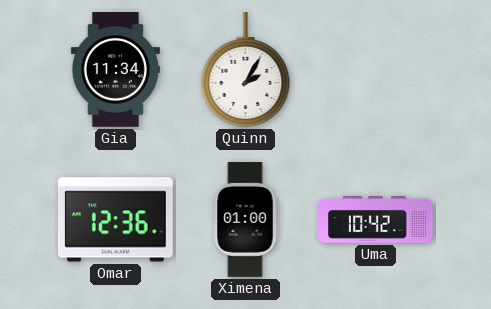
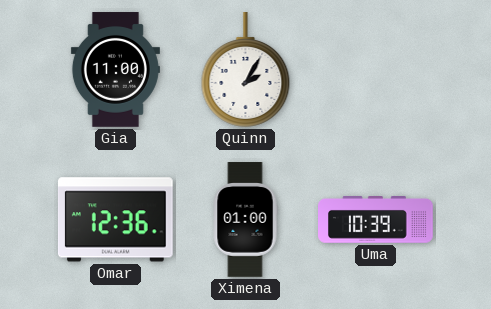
Gia: 11:34 -> 11:00 (115, 70)
Uma: 10:42 -> 10:39 (376, 220)
